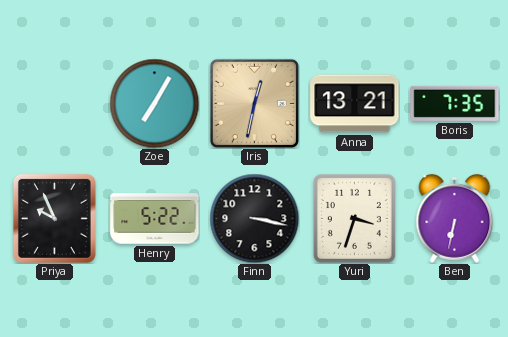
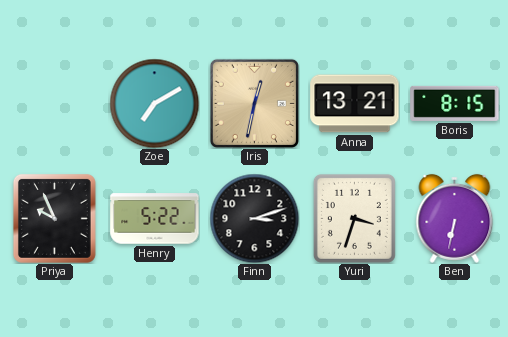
Zoe: 7:05 -> 7:10 (154, 103)
Boris: 7:35 -> 8:15 (455, 103)
Finn: 3:17 -> 3:12 (254, 218)
